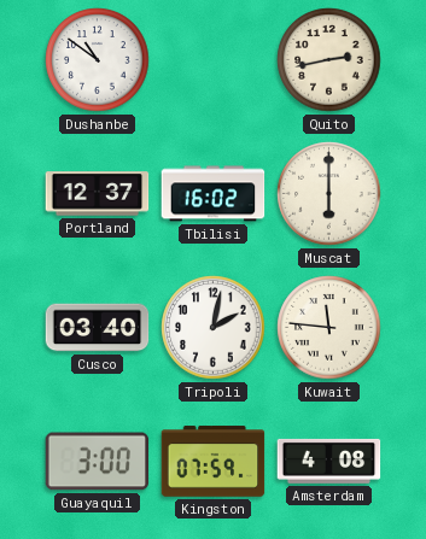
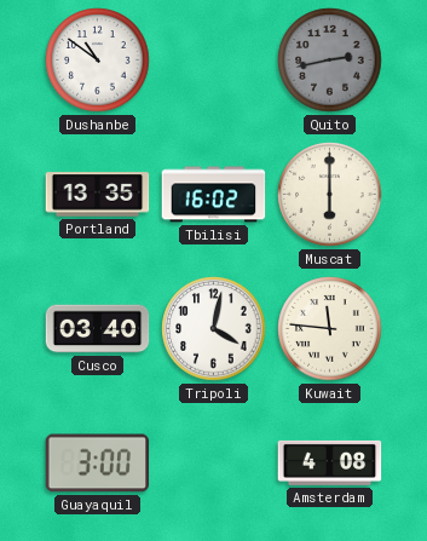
Quito dial: cream -> grey (330, 61)
Portland: 12:37 -> 13:35 (98, 195)
Tripoli: 2:02 -> 4:02 (214, 329)
Kingston: 07:59 -> none (214, 462)
